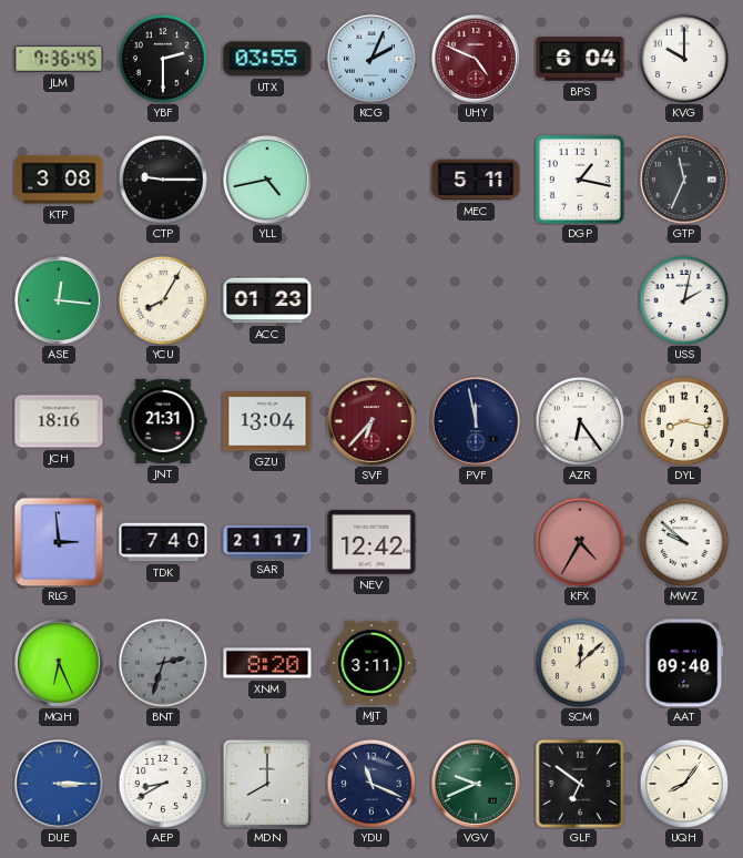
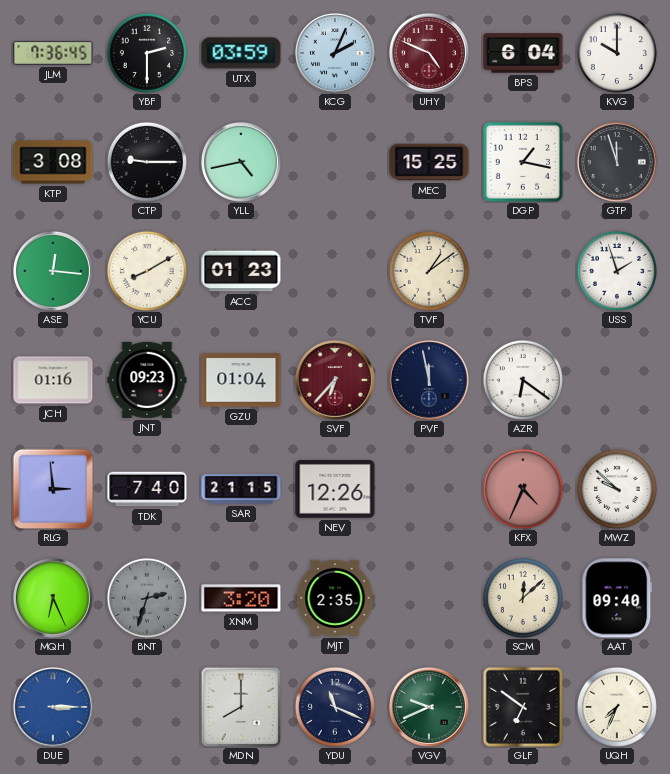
UTX: 03:55 -> 03:59 (241, 53)
MEC: 5:11 -> 15:25 (429, 162)
GTP: 11:34 -> 11:57 (618, 163)
YCU: 8:05 -> 8:10 (147, 271)
TVF: none -> 1:09 (429, 271)
USS: 2:02 -> 1:57 (617, 271)
JCH: 18:16 -> 01:16 (53, 380)
JNT: 21:31 -> 09:23 (147, 380)
GZU: 13:04 -> 01:04 (241, 380)
AZR: 6:24 -> 6:21 (523, 380)
DYL: 8:17 -> none (684, 421)
SAR: 21:17 -> 21:15 (241, 489)
NEV: 12:42 -> 12:26 (335, 489)
KFX: 4:35 -> 4:34 (523, 489)
XNM: 8:20 -> 3:20 (241, 598)
MJT: 3:11 -> 2:35 (335, 598)
AEP: 8:40 -> none (163, 784)
UQH: 8:06 -> 7:34 (617, 707)
